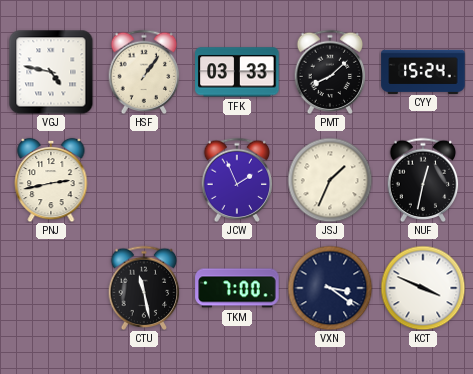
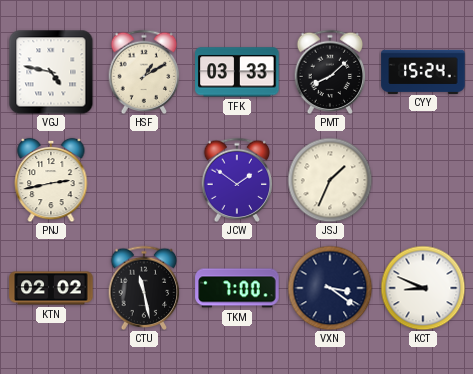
HSF: 1:06 -> 1:10 (144, 72)
JCW: 1:56 -> 1:51 (237, 180)
NUF: 12:32 -> none (423, 180)
KTN: none -> 02:02 (51, 288)
KCT: 3:49 -> 8:49 (423, 288)
